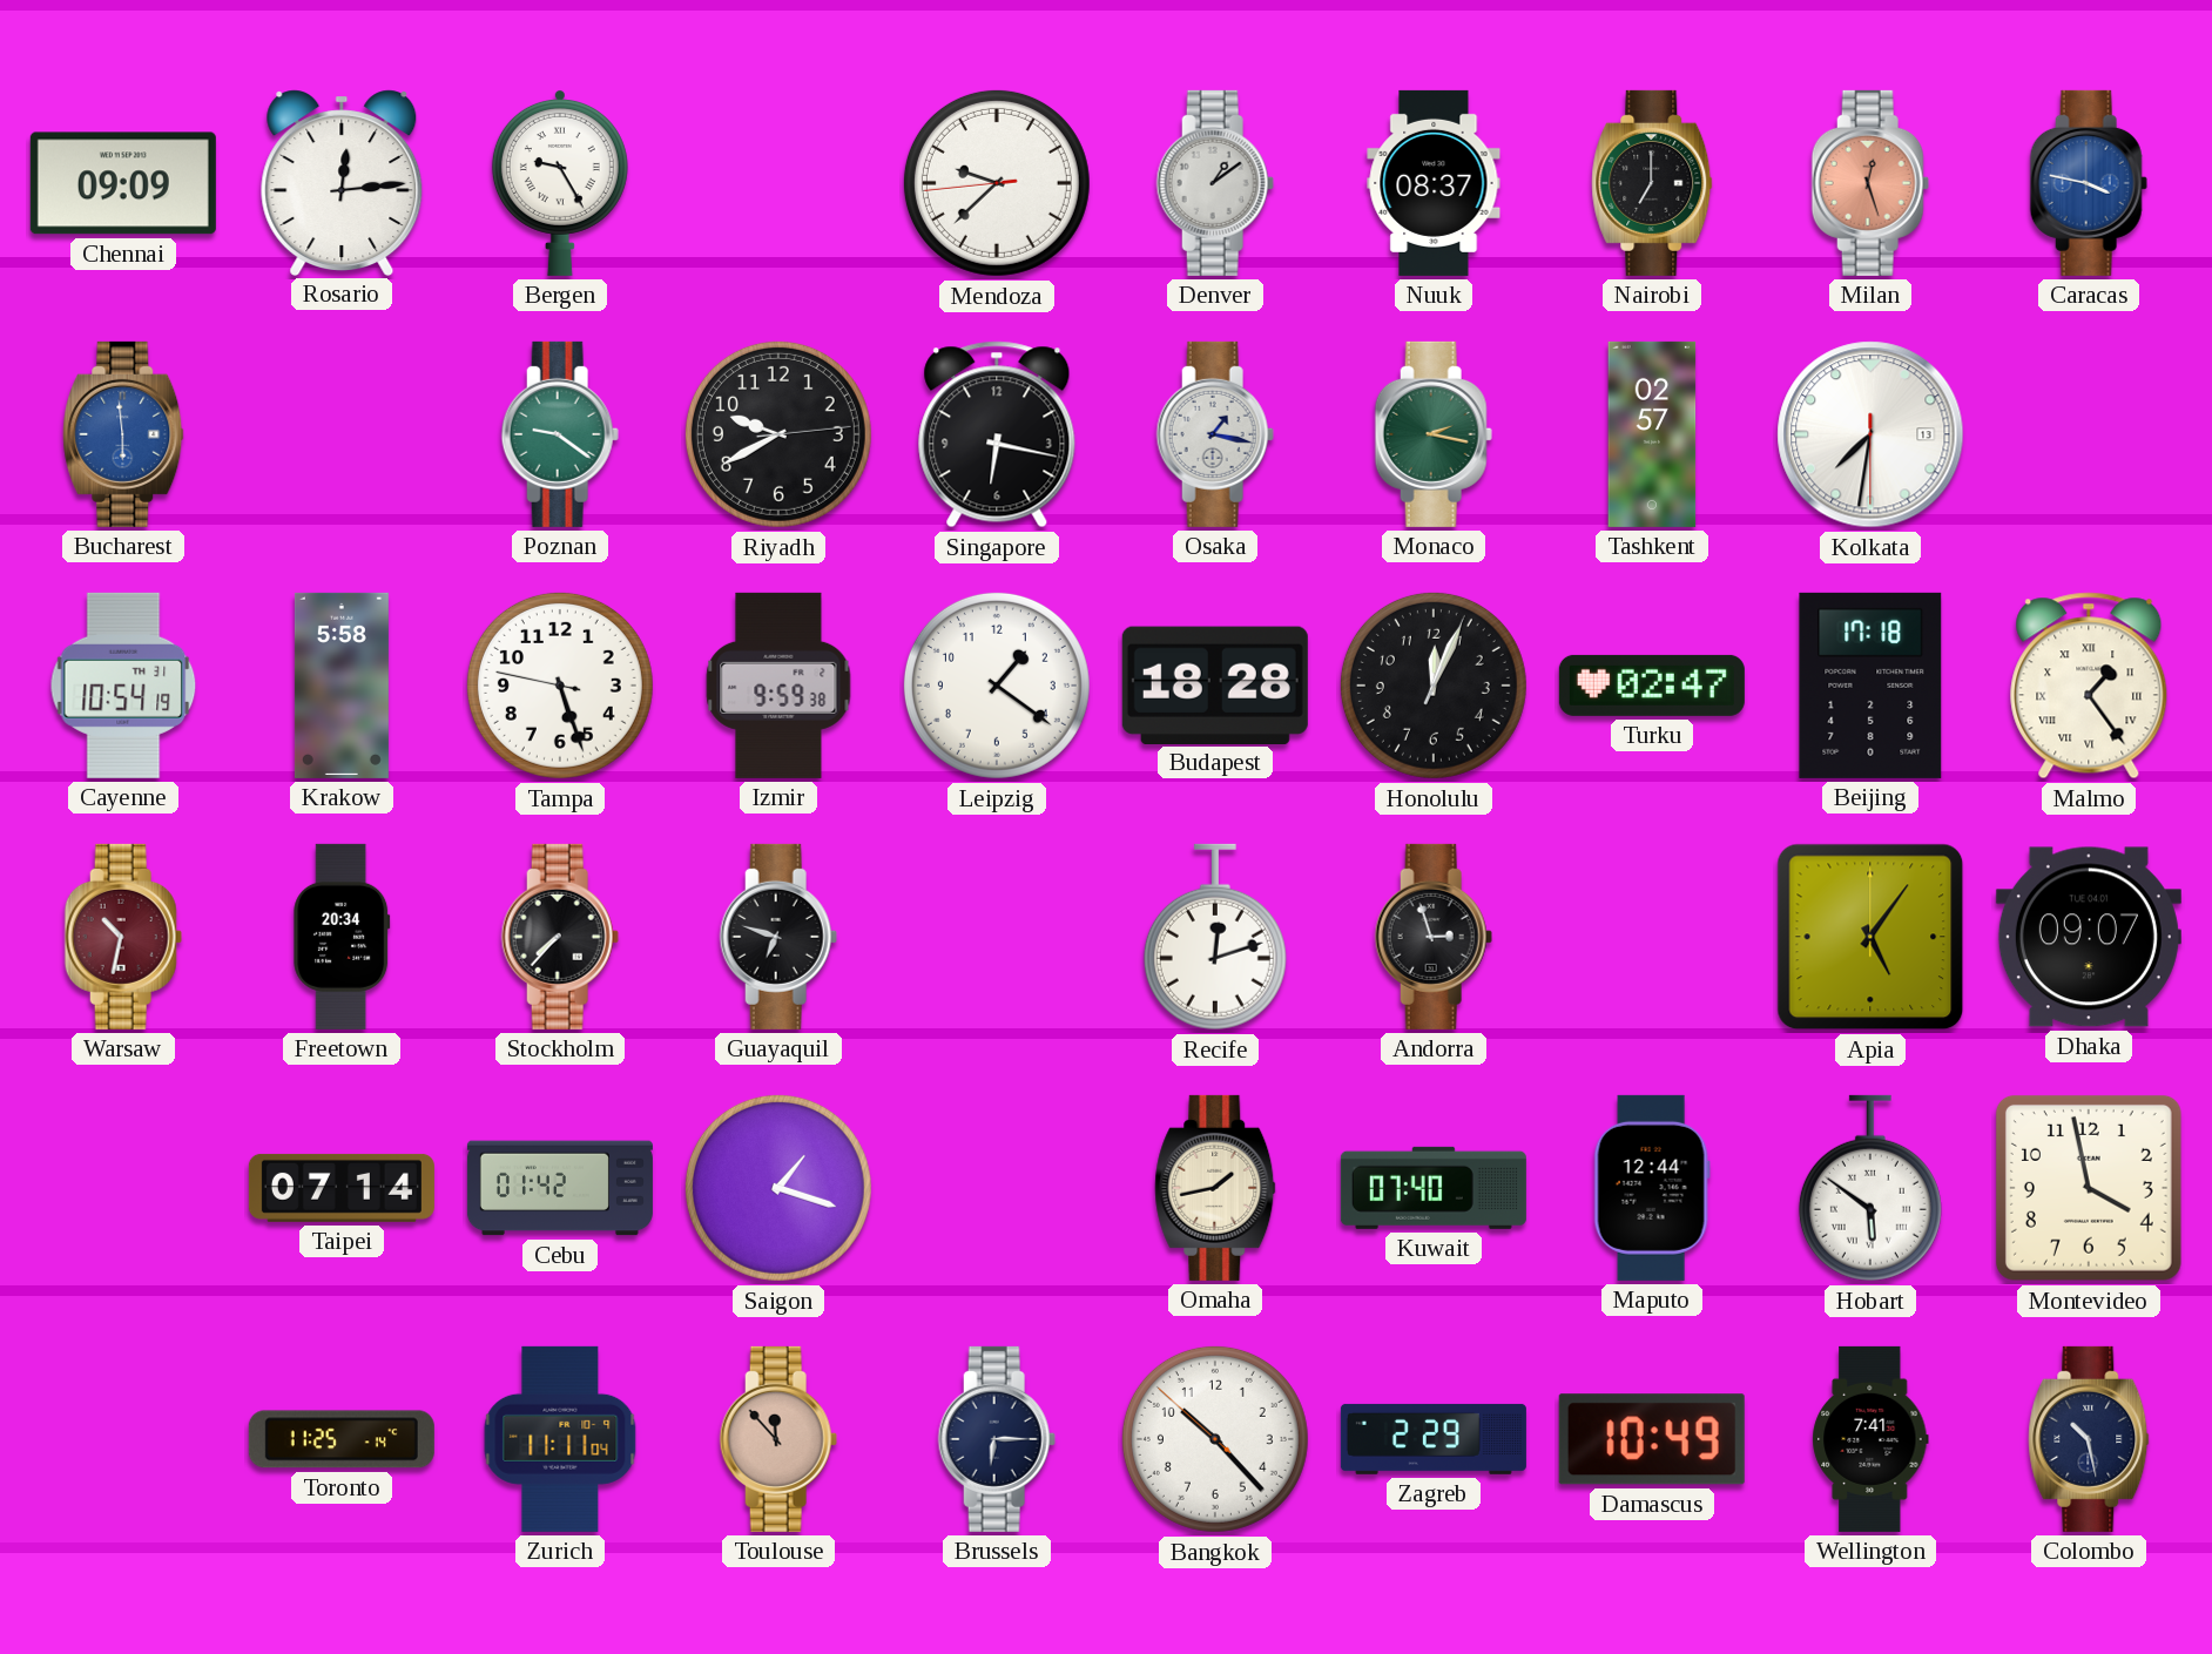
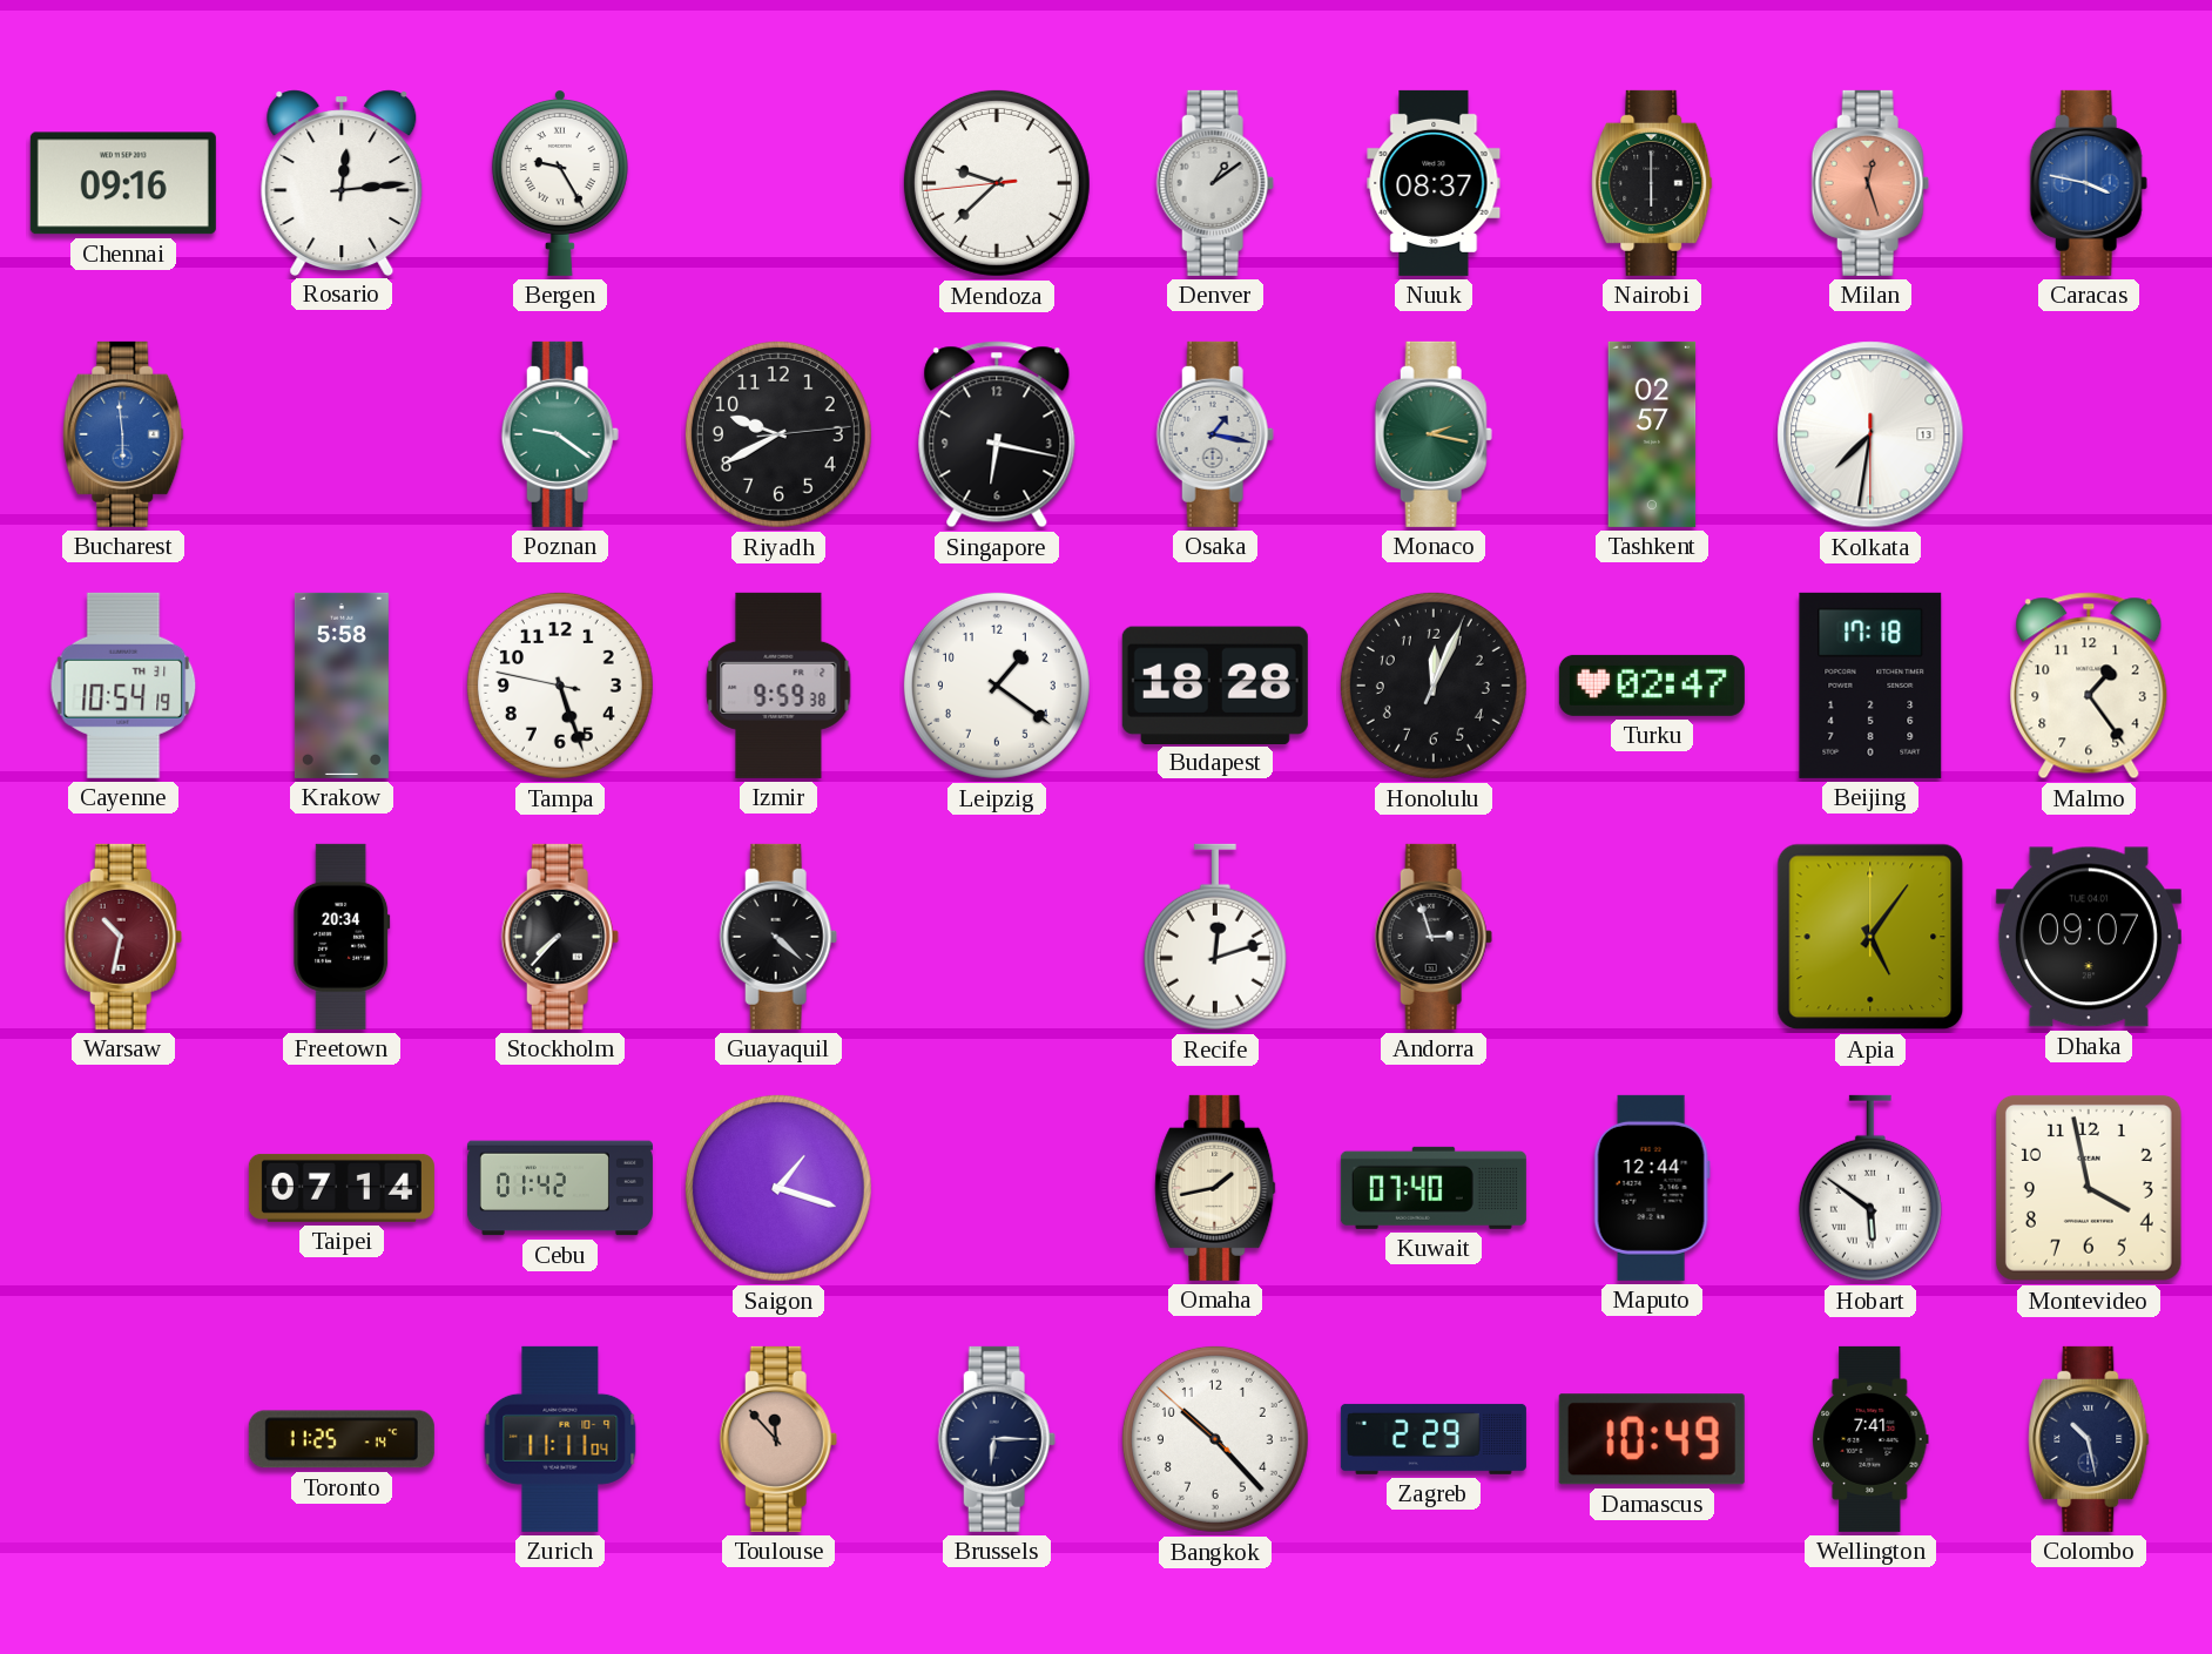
Chennai: 09:09 -> 09:16 (123, 183)
Nairobi: 7:00 -> 6:00 (1652, 183)
Malmo numerals: Roman -> Arabic (2089, 686)
Guayaquil: 6:48 -> 4:22 (778, 937)
